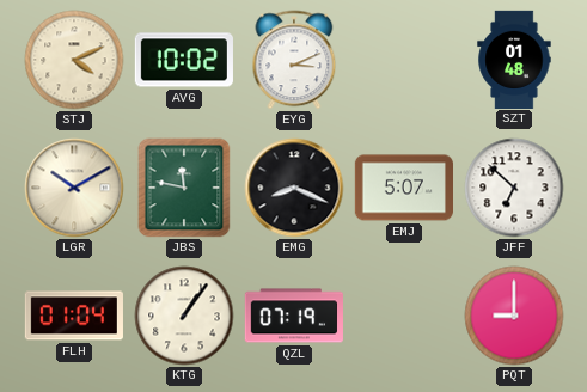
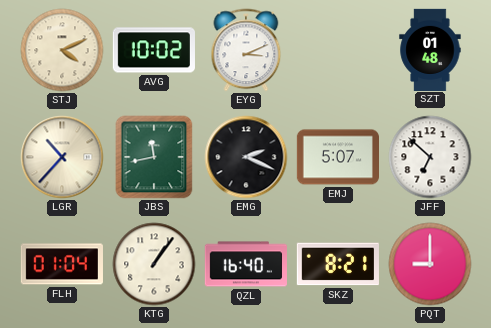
LGR: 10:10 -> 10:37 (62, 157)
JBS: 11:47 -> 11:43 (154, 157)
EMG: 8:19 -> 2:19 (246, 157)
QZL: 07:19 -> 16:40 (246, 264)
SKZ: none -> 8:21 (338, 264)
